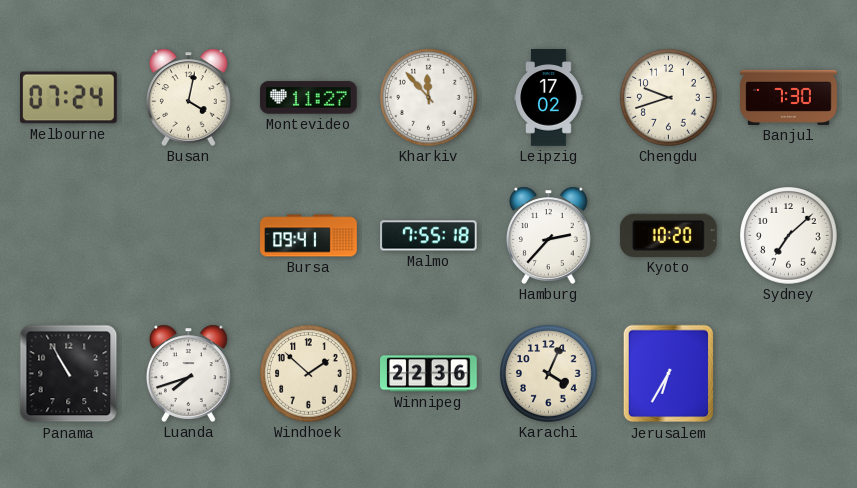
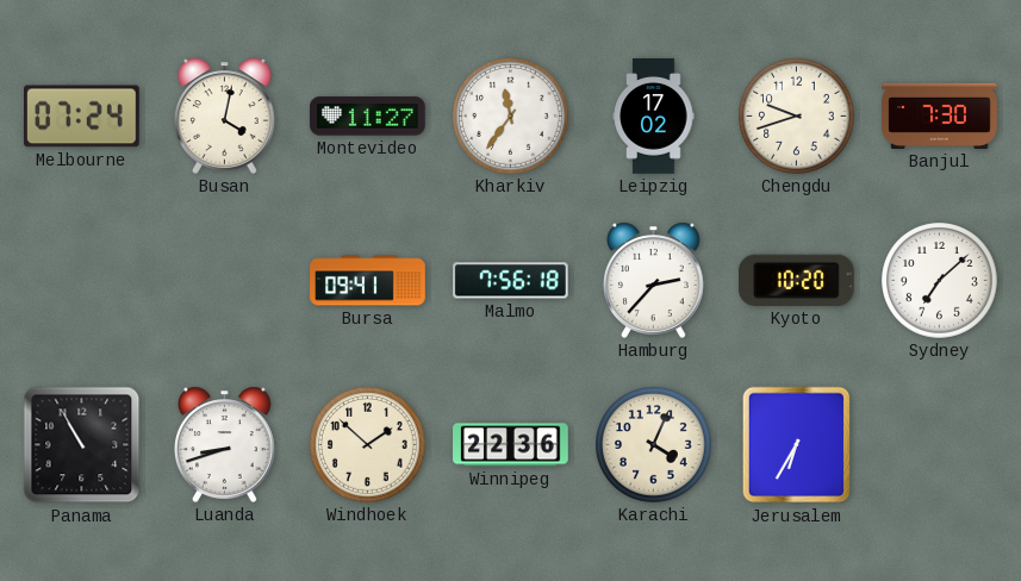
Kharkiv: 11:53 -> 11:36 (511, 117)
Malmo: 7:55 -> 7:56 (511, 281)
Luanda: 7:42 -> 8:42 (224, 444)
